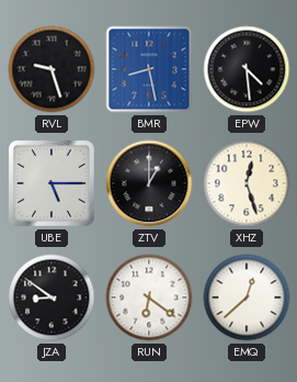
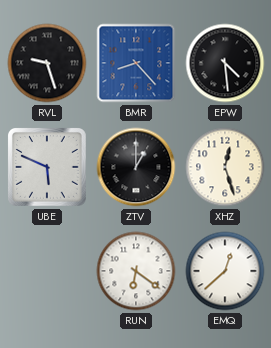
BMR: 8:28 -> 8:23 (136, 63)
UBE: 5:15 -> 5:49 (48, 168)
JZA: 8:51 -> none (52, 297)
